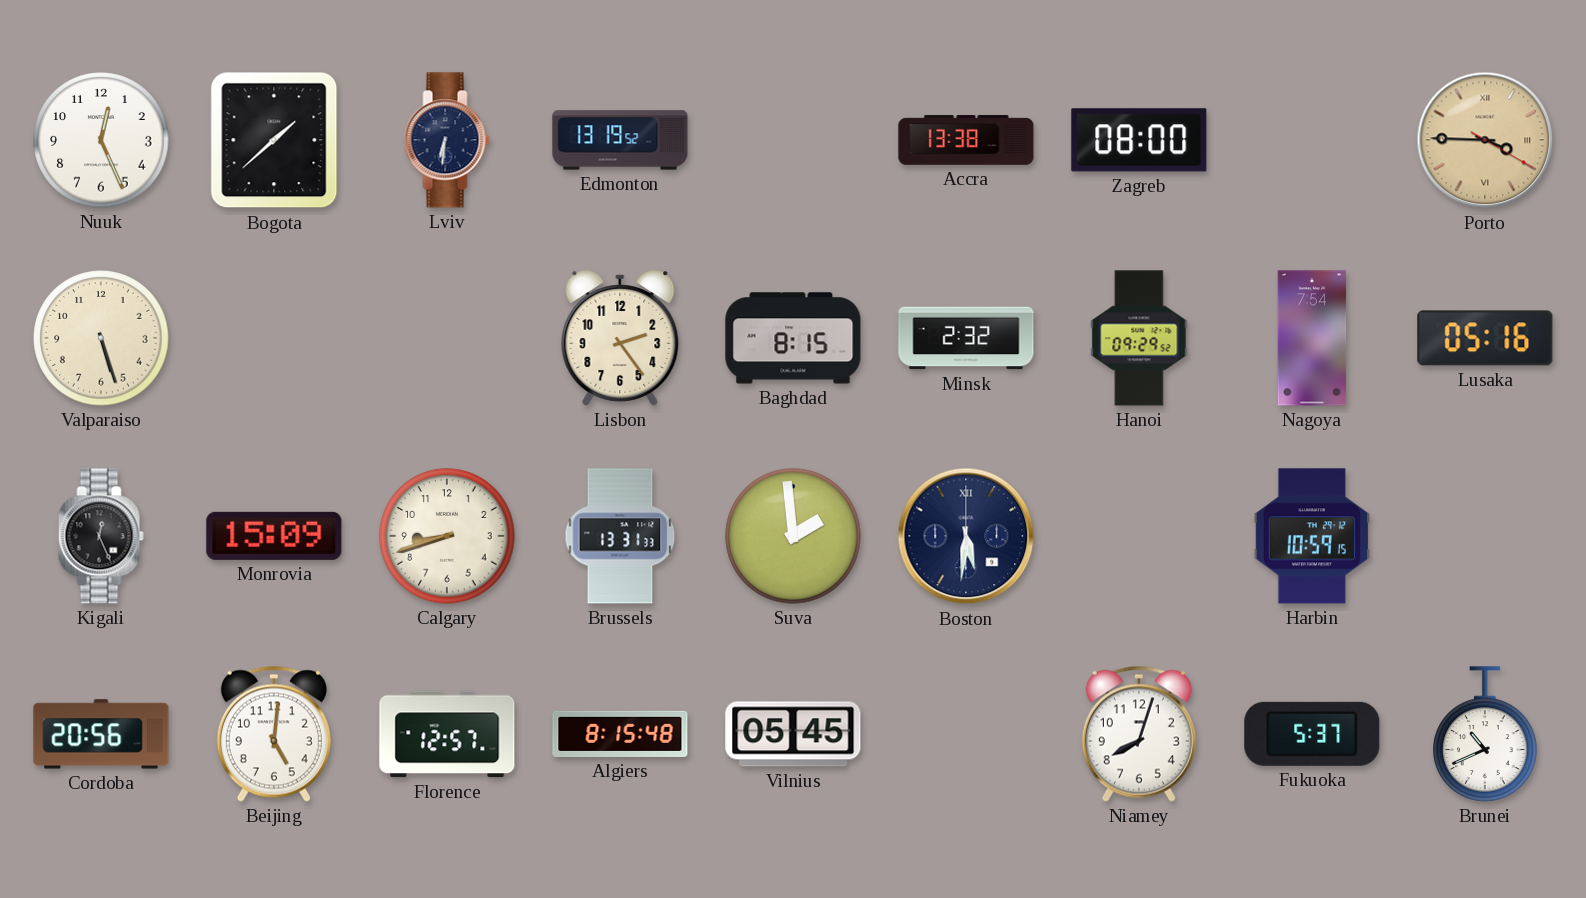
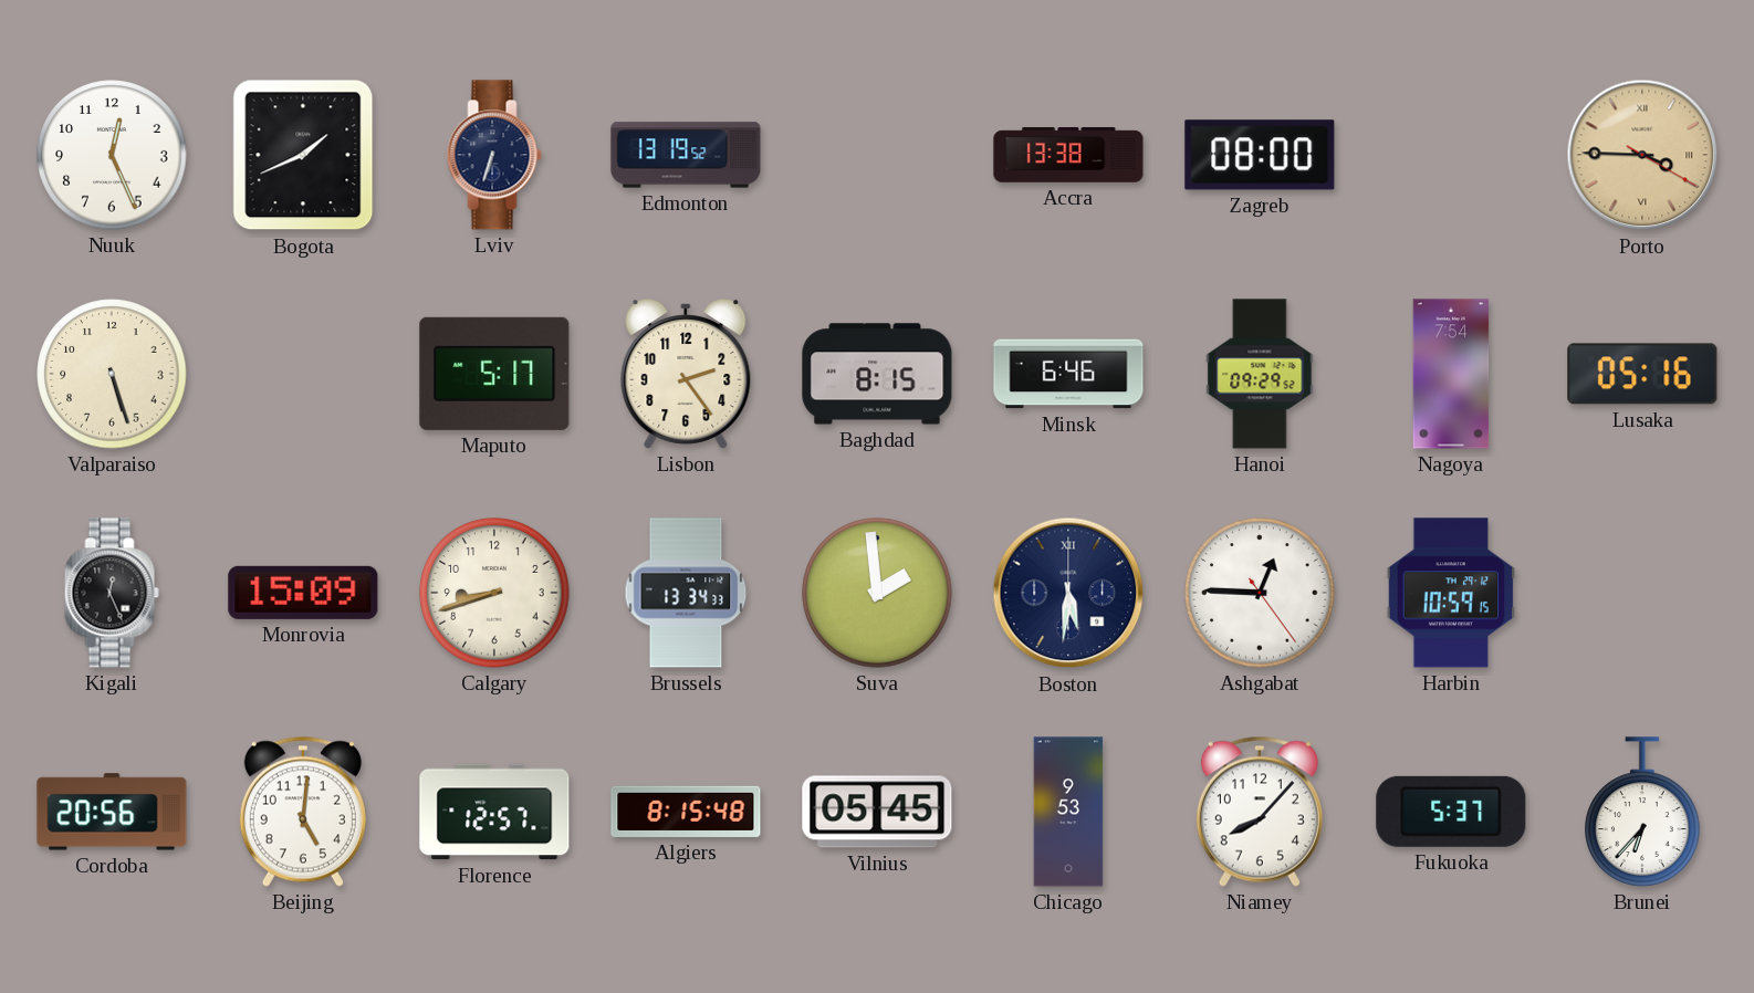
Bogota: 1:38 -> 1:41 (303, 155)
Lviv: 6:31 -> 6:33 (494, 155)
Maputo: none -> 5:17 (494, 374)
Minsk: 2:32 -> 6:46 (1068, 374)
Brussels: 13:31 -> 13:34 (686, 593)
Ashgabat: none -> 12:45 (1260, 593)
Chicago: none -> 9:53 (1068, 812)
Niamey: 8:03 -> 8:07 (1260, 812)
Brunei: 10:41 -> 6:37 (1642, 812)
